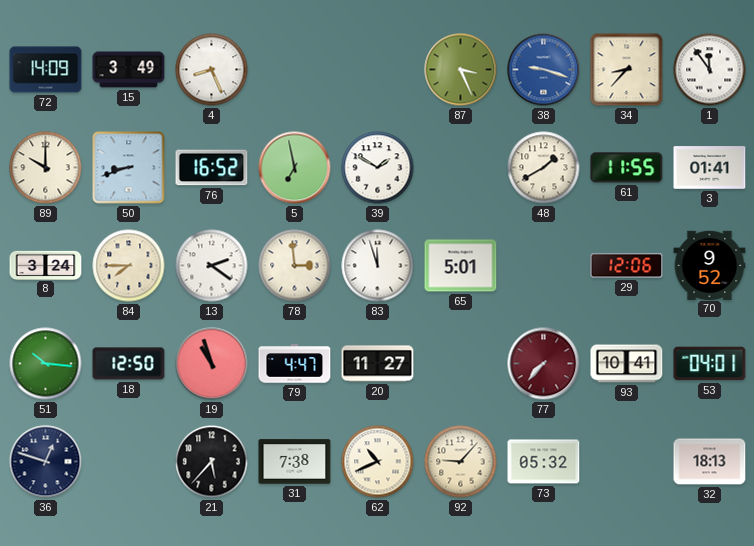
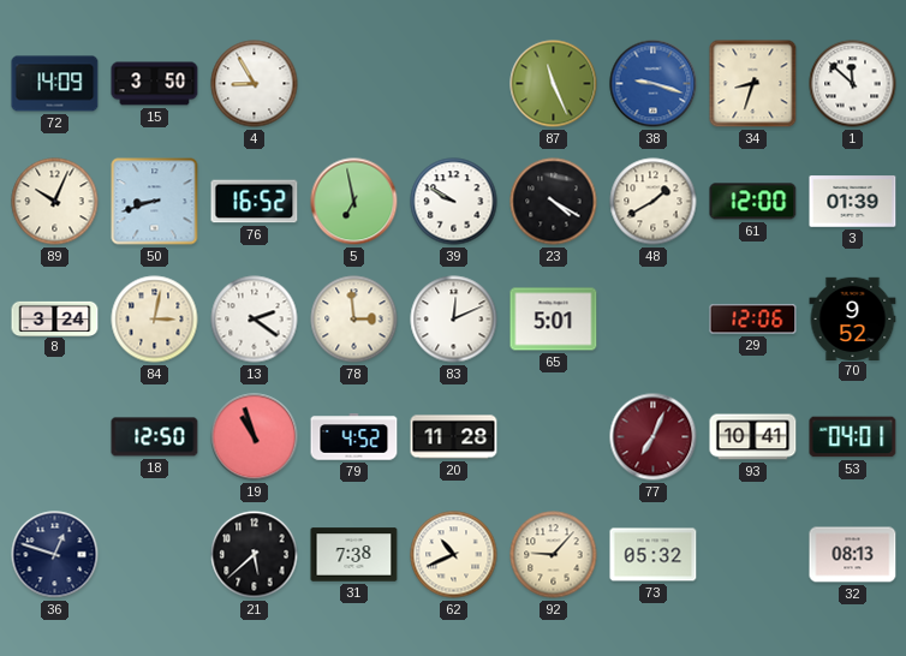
15: 3:49 -> 3:50 (155, 84)
4: 8:26 -> 8:55 (255, 84)
87: 3:26 -> 11:26 (554, 84)
34: 8:37 -> 8:33 (753, 84)
1: 11:54 -> 11:52 (853, 84)
89: 10:00 -> 10:04 (55, 202)
39: 1:50 -> 9:50 (454, 202)
23: none -> 4:20 (554, 202)
61: 11:55 -> 12:00 (753, 202)
3: 01:41 -> 01:39 (853, 202)
84: 7:45 -> 3:02 (155, 320)
83: 11:57 -> 12:11 (454, 320)
51: 10:16 -> none (46, 364)
79: 4:47 -> 4:52 (354, 437)
20: 11:27 -> 11:28 (454, 437)
77: 7:37 -> 7:04 (654, 437)
21: 5:37 -> 5:38 (255, 555)
32: 18:13 -> 08:13 (853, 555)
